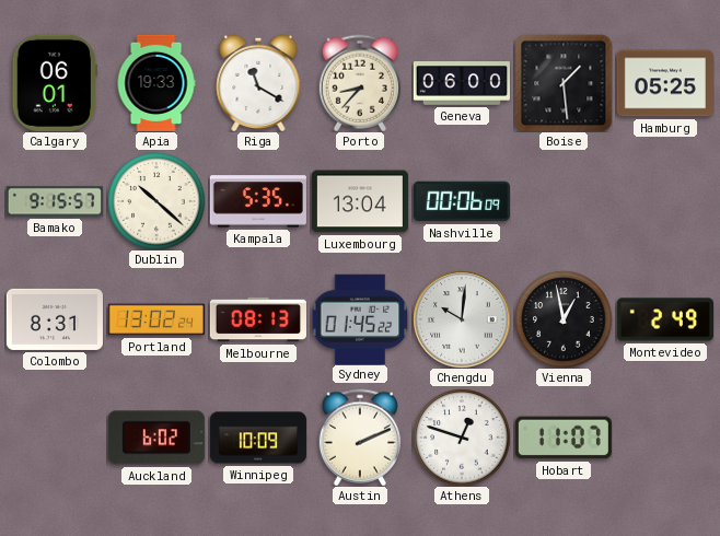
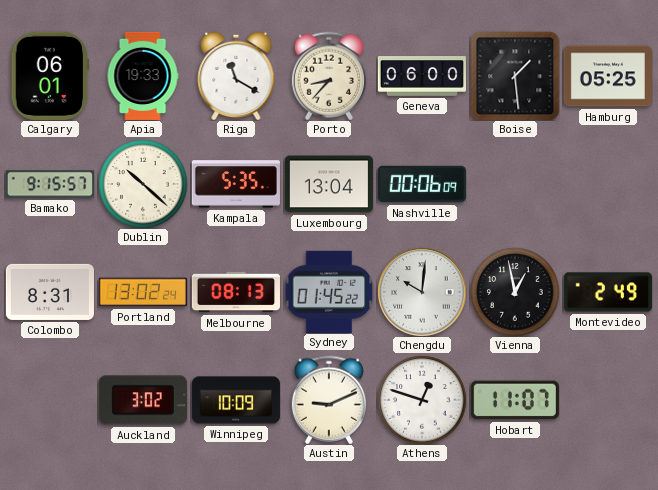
Auckland: 6:02 -> 3:02 (143, 400)
Austin: 2:11 -> 9:11 (329, 400)
